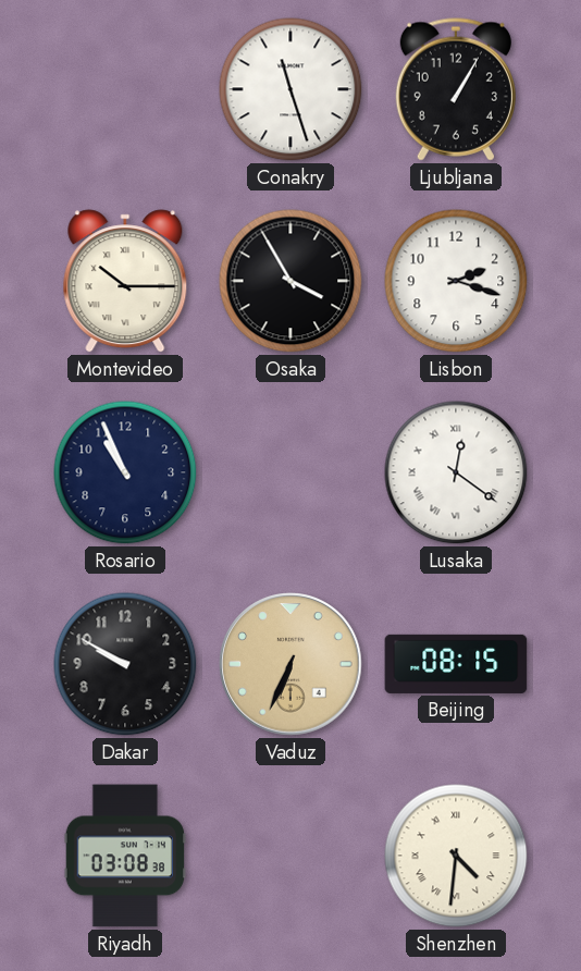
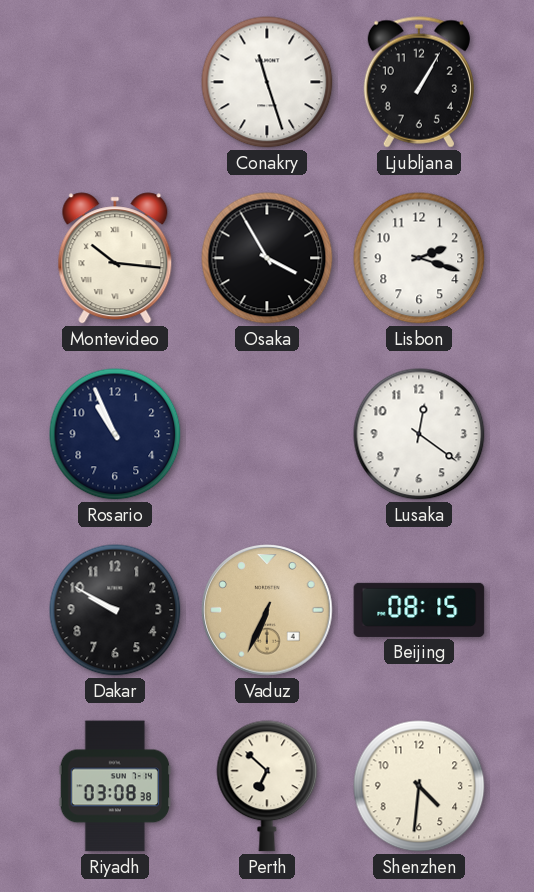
Montevideo: 10:15 -> 10:16 (115, 258)
Lusaka numerals: Roman -> Arabic (419, 434)
Perth: none -> 6:52 (267, 786)
Shenzhen numerals: Roman -> Arabic (419, 786)
